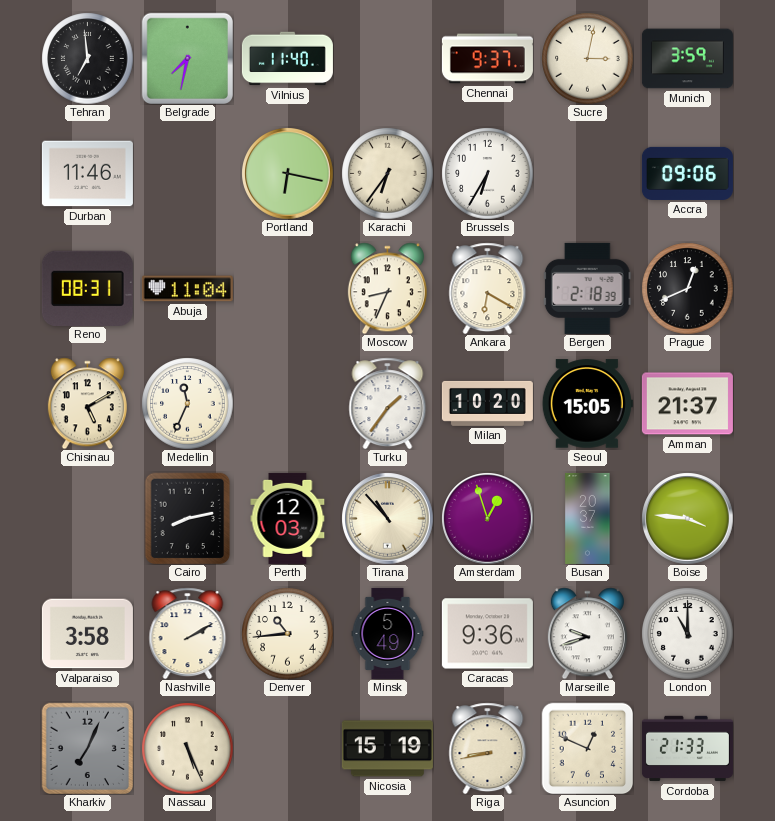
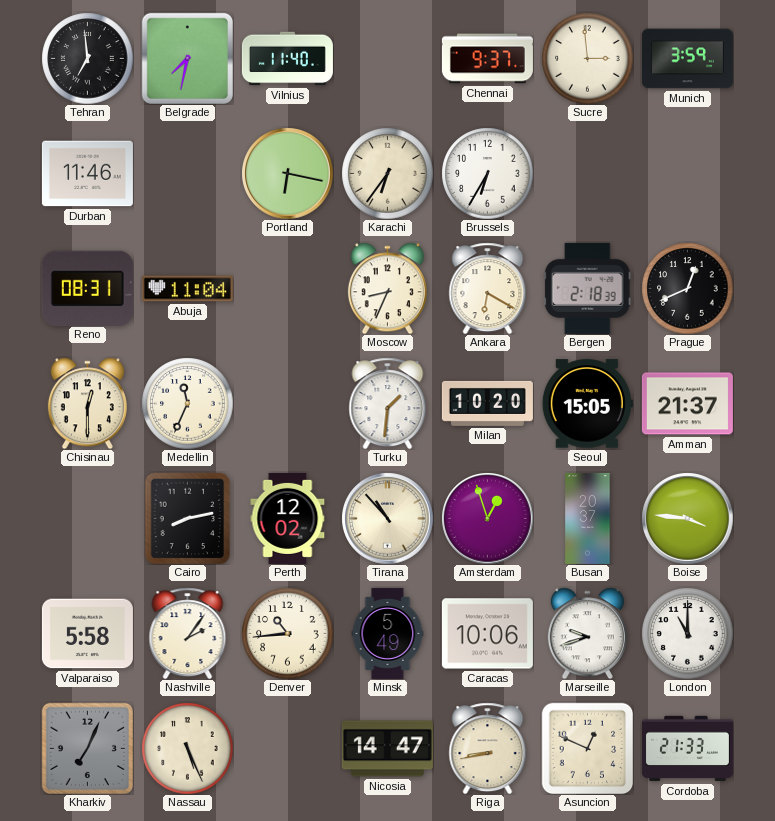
Sucre: 3:02 -> 2:59 (587, 58)
Accra: 09:06 -> none (687, 173)
Chisinau: 5:10 -> 12:30 (87, 403)
Turku: 1:36 -> 1:31 (388, 403)
Perth: 12:03 -> 12:02 (288, 518)
Valparaiso: 3:58 -> 5:58 (87, 634)
Nashville: 2:10 -> 2:06 (188, 633)
Caracas: 9:36 -> 10:06 (487, 634)
Nicosia: 15:19 -> 14:47 (387, 749)
